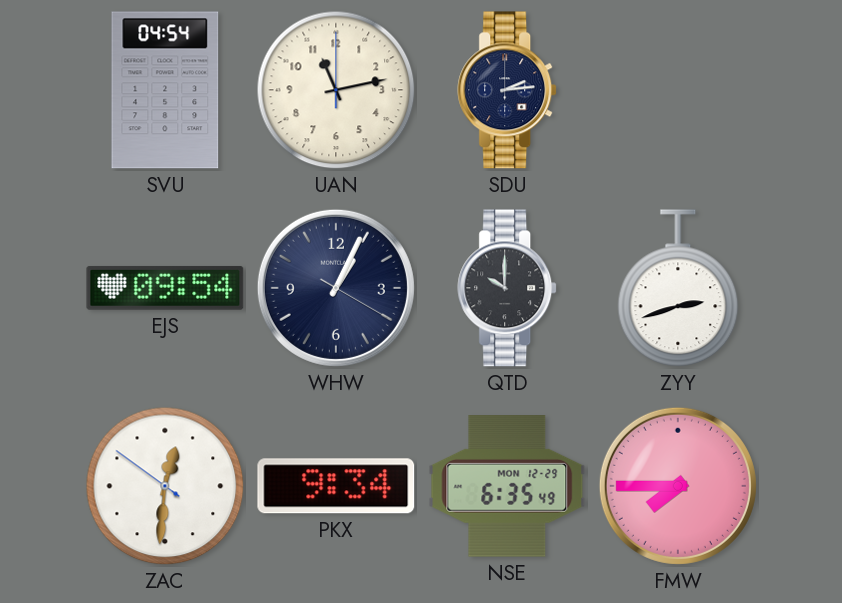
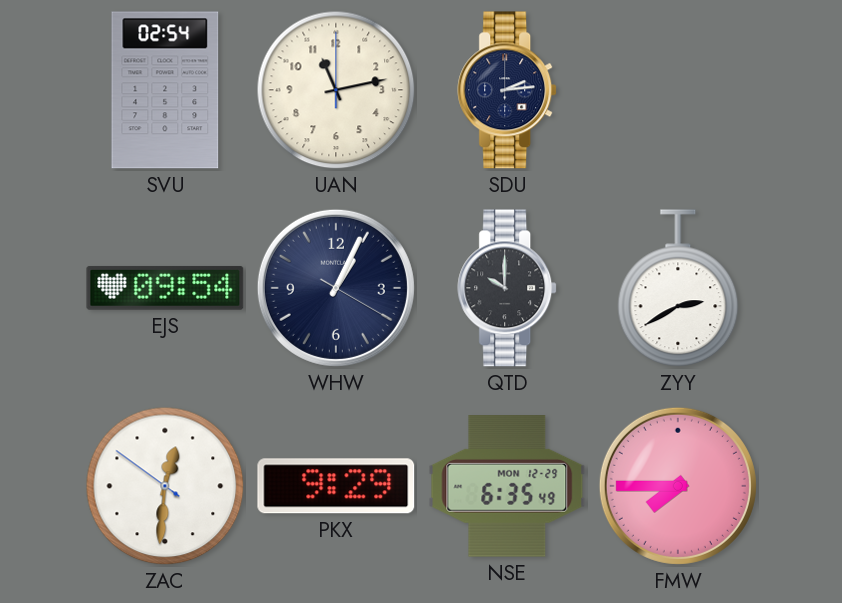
SVU: 04:54 -> 02:54 (165, 90)
ZYY: 2:42 -> 2:40 (678, 288)
PKX: 9:34 -> 9:29 (336, 486)
